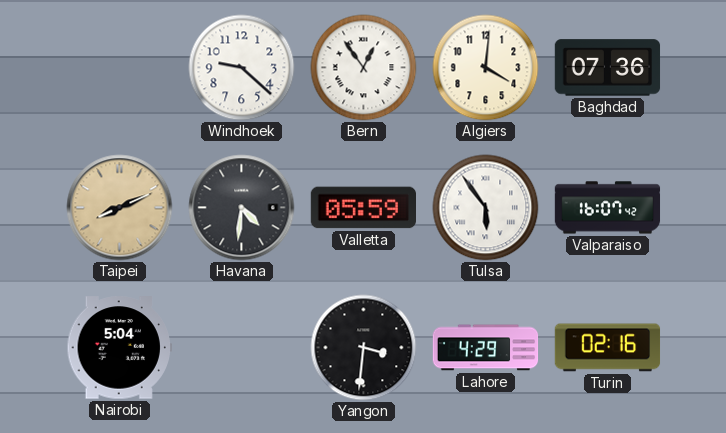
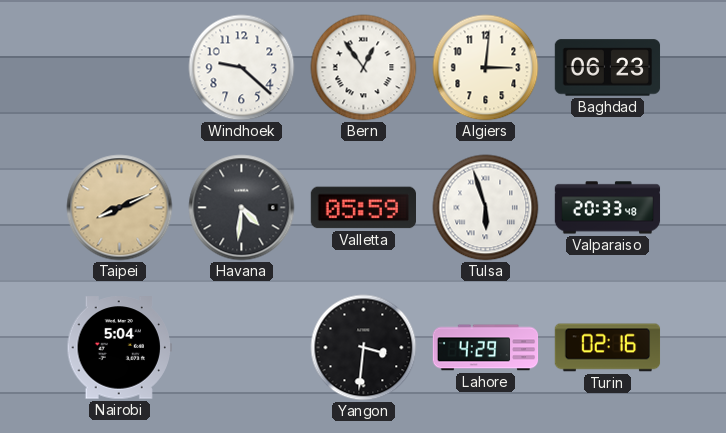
Algiers: 4:01 -> 3:01 (486, 68)
Baghdad: 07:36 -> 06:23 (608, 68)
Tulsa: 5:54 -> 5:57 (486, 208)
Valparaiso: 16:07 -> 20:33 (608, 208)
